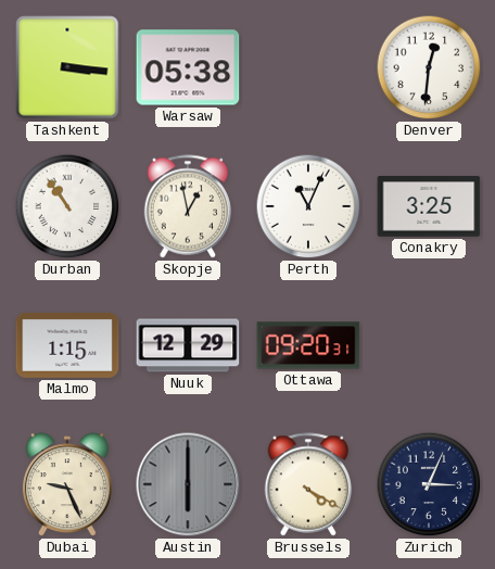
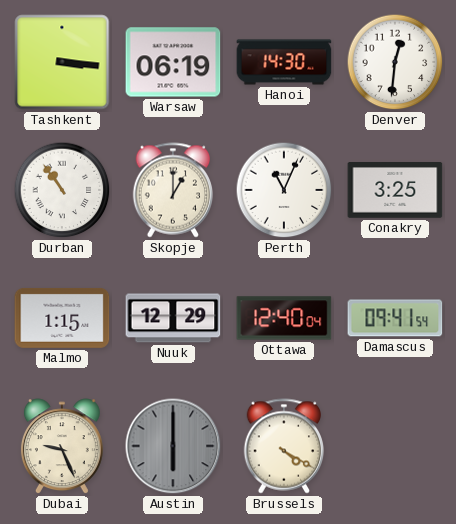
Warsaw: 05:38 -> 06:19 (173, 62)
Hanoi: none -> 14:30 (284, 62)
Skopje: 12:58 -> 1:00 (173, 190)
Ottawa: 09:20 -> 12:40 (284, 318)
Damascus: none -> 09:41 (395, 318)
Zurich: 3:04 -> none (429, 484)
